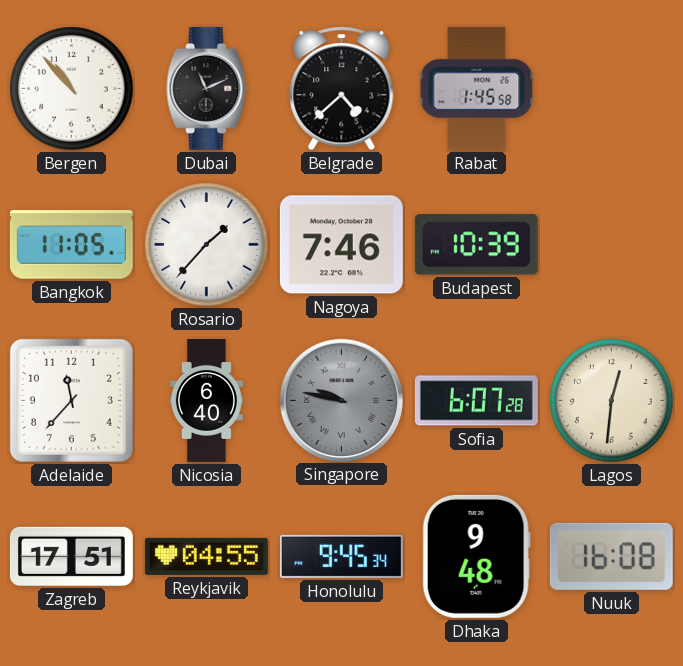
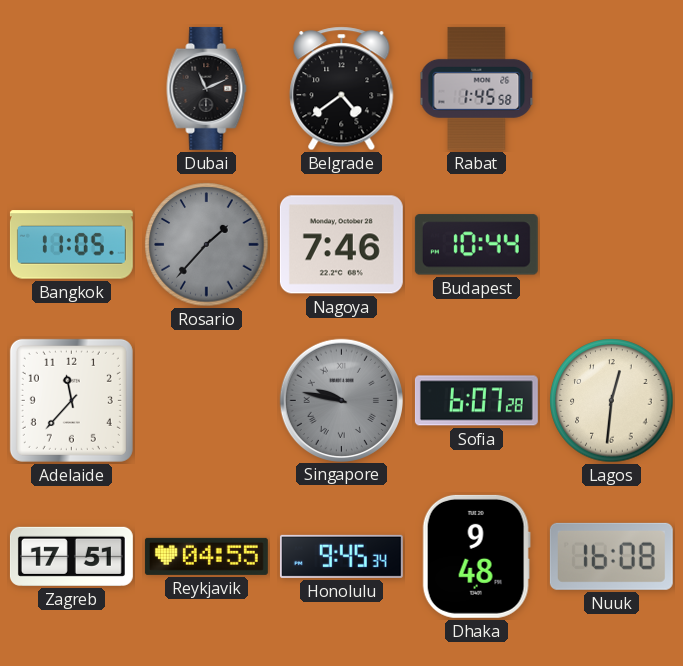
Bergen: 10:53 -> none (72, 89)
Belgrade: 4:38 -> 4:39 (342, 89)
Rosario dial: white -> grey (207, 245)
Budapest: 10:39 -> 10:44 (476, 245)
Nicosia: 6:40 -> none (206, 400)
